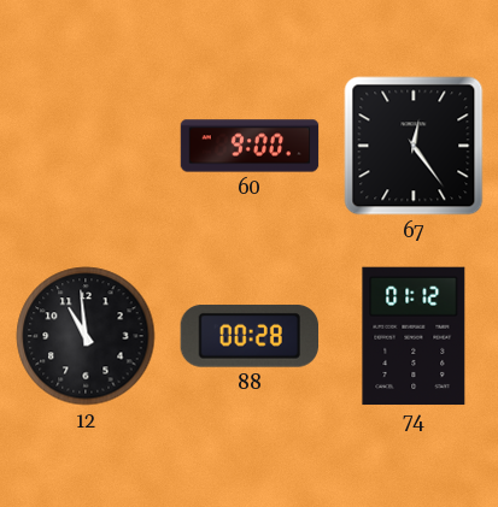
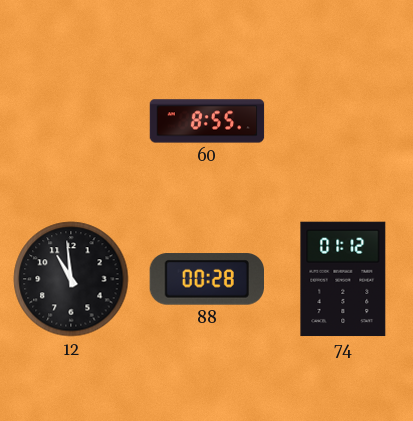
60: 9:00 -> 8:55 (207, 121)
67: 12:24 -> none (414, 146)
